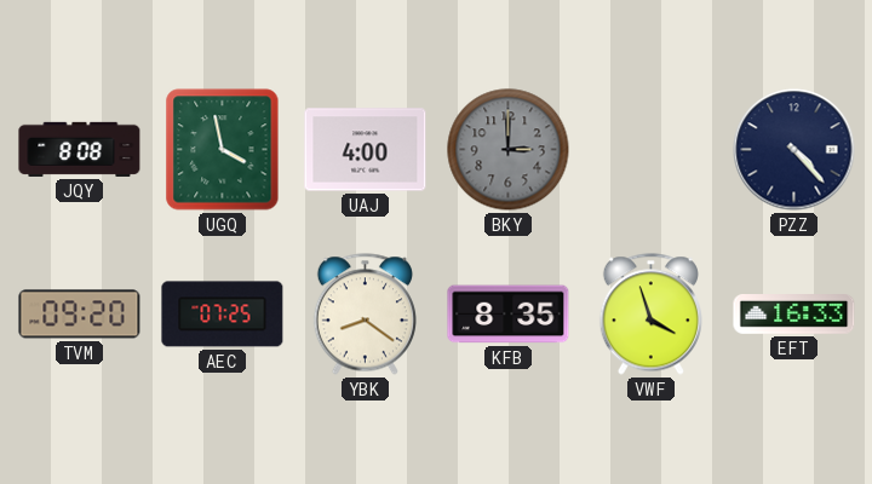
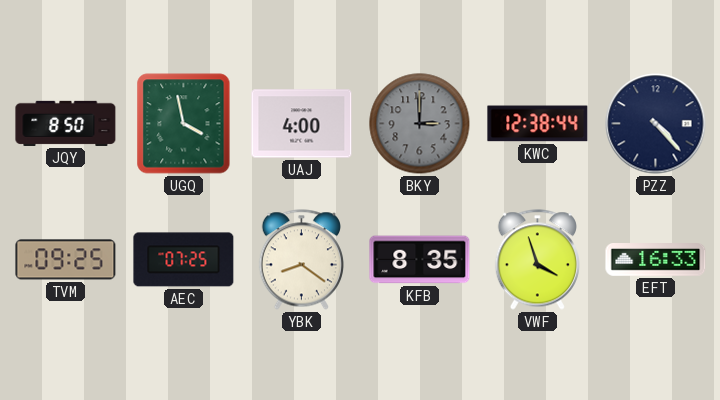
JQY: 8:08 -> 8:50 (66, 123)
KWC: none -> 12:38 (538, 124)
TVM: 09:20 -> 09:25 (66, 260)
